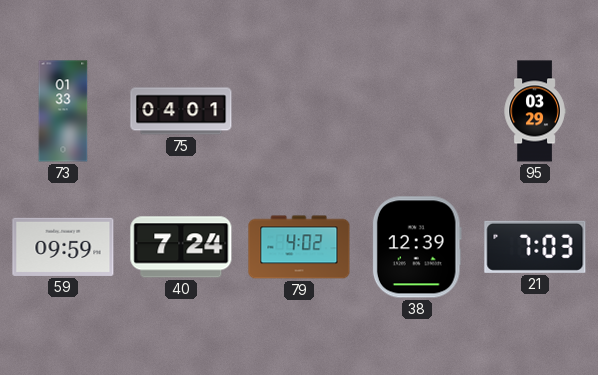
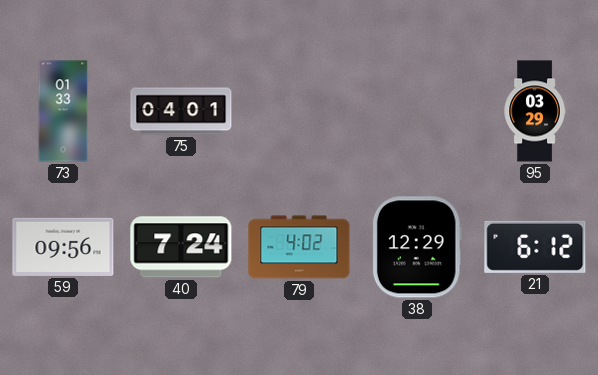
59: 09:59 -> 09:56 (63, 247)
38: 12:39 -> 12:29 (417, 247)
21: 7:03 -> 6:12 (535, 247)
